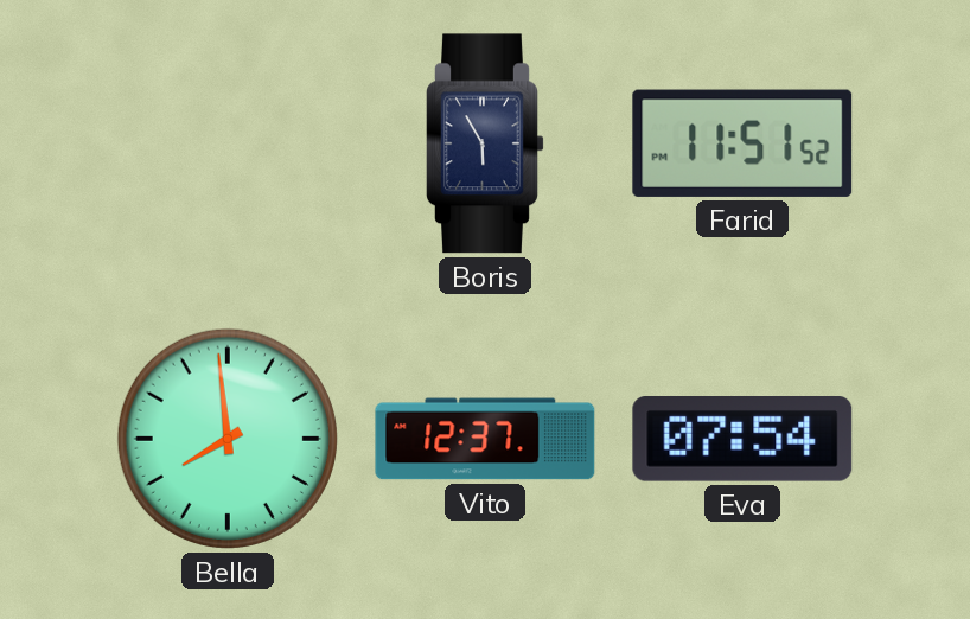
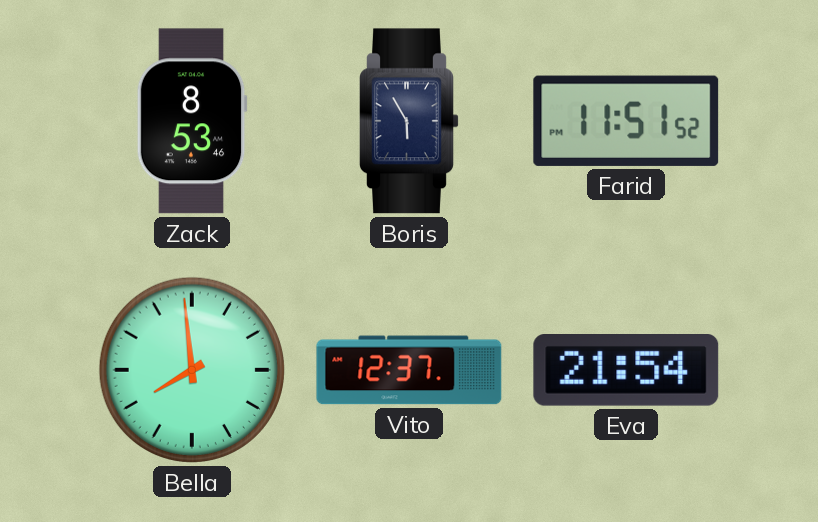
Zack: none -> 8:53 (192, 121)
Eva: 07:54 -> 21:54 (626, 371)
